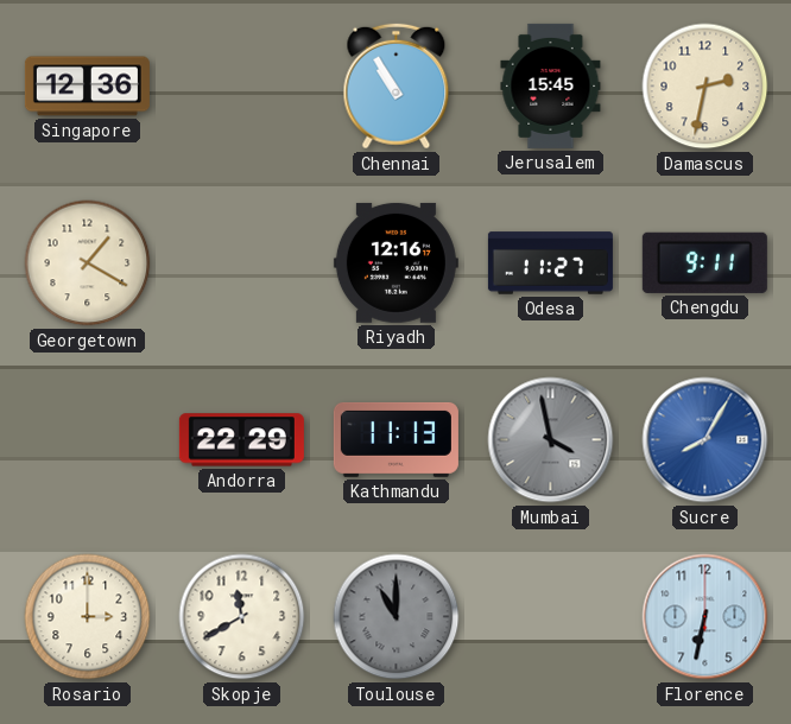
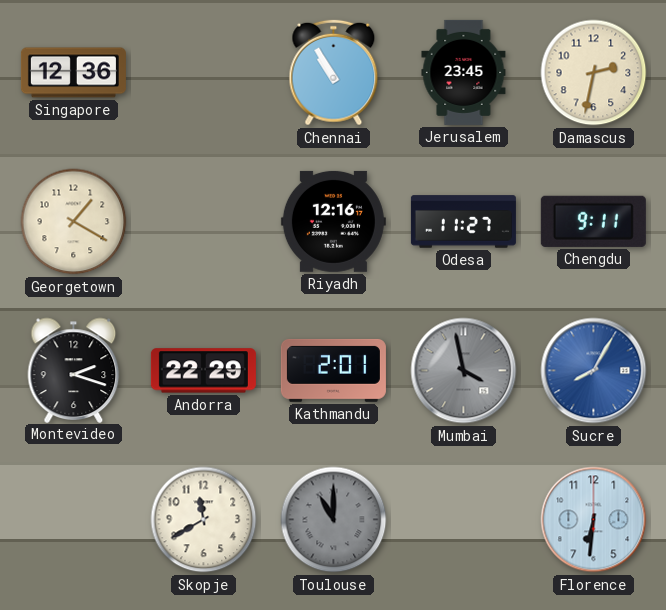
Jerusalem: 15:45 -> 23:45 (464, 72)
Montevideo: none -> 2:18 (74, 370)
Kathmandu: 11:13 -> 2:01 (333, 370)
Rosario: 3:00 -> none (88, 617)
Florence: 6:32 -> 6:31 (594, 520)
